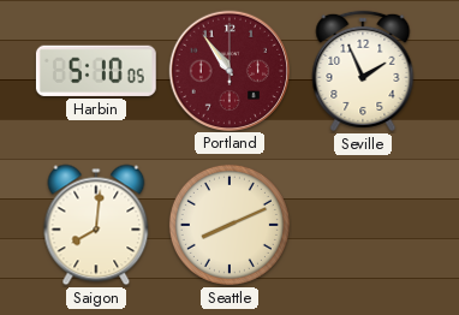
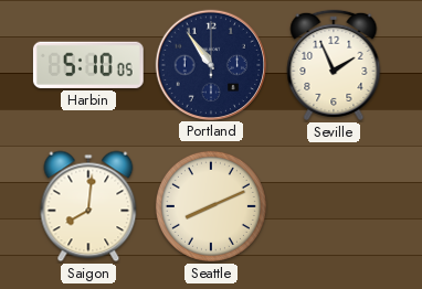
Portland dial: burgundy -> navy (210, 64)
